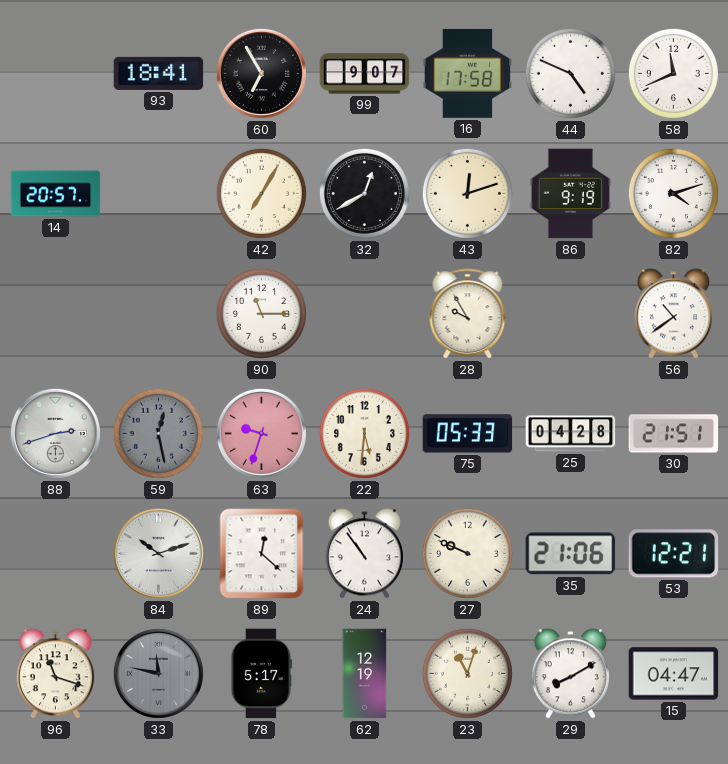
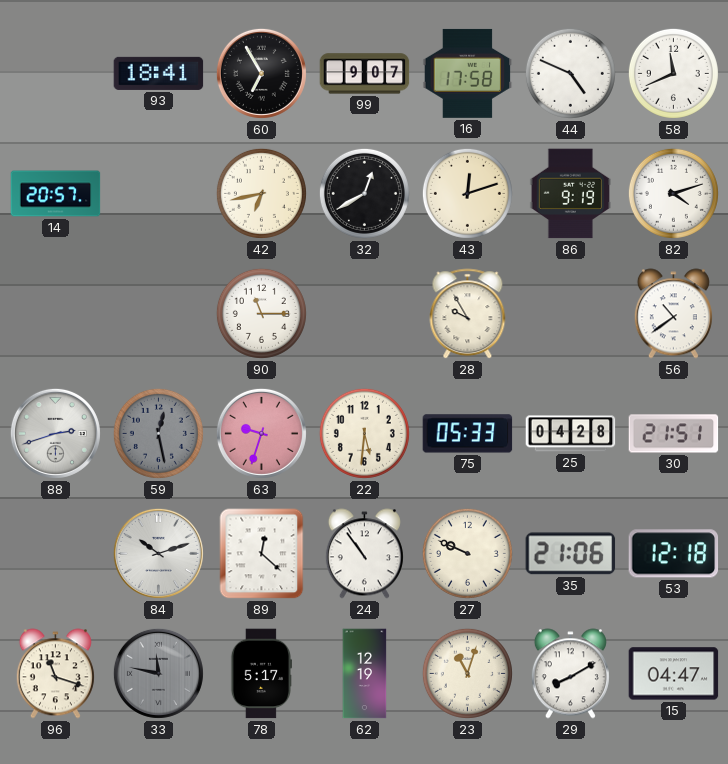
42: 7:05 -> 6:43 (261, 193)
53: 12:21 -> 12:18 (674, 554)
